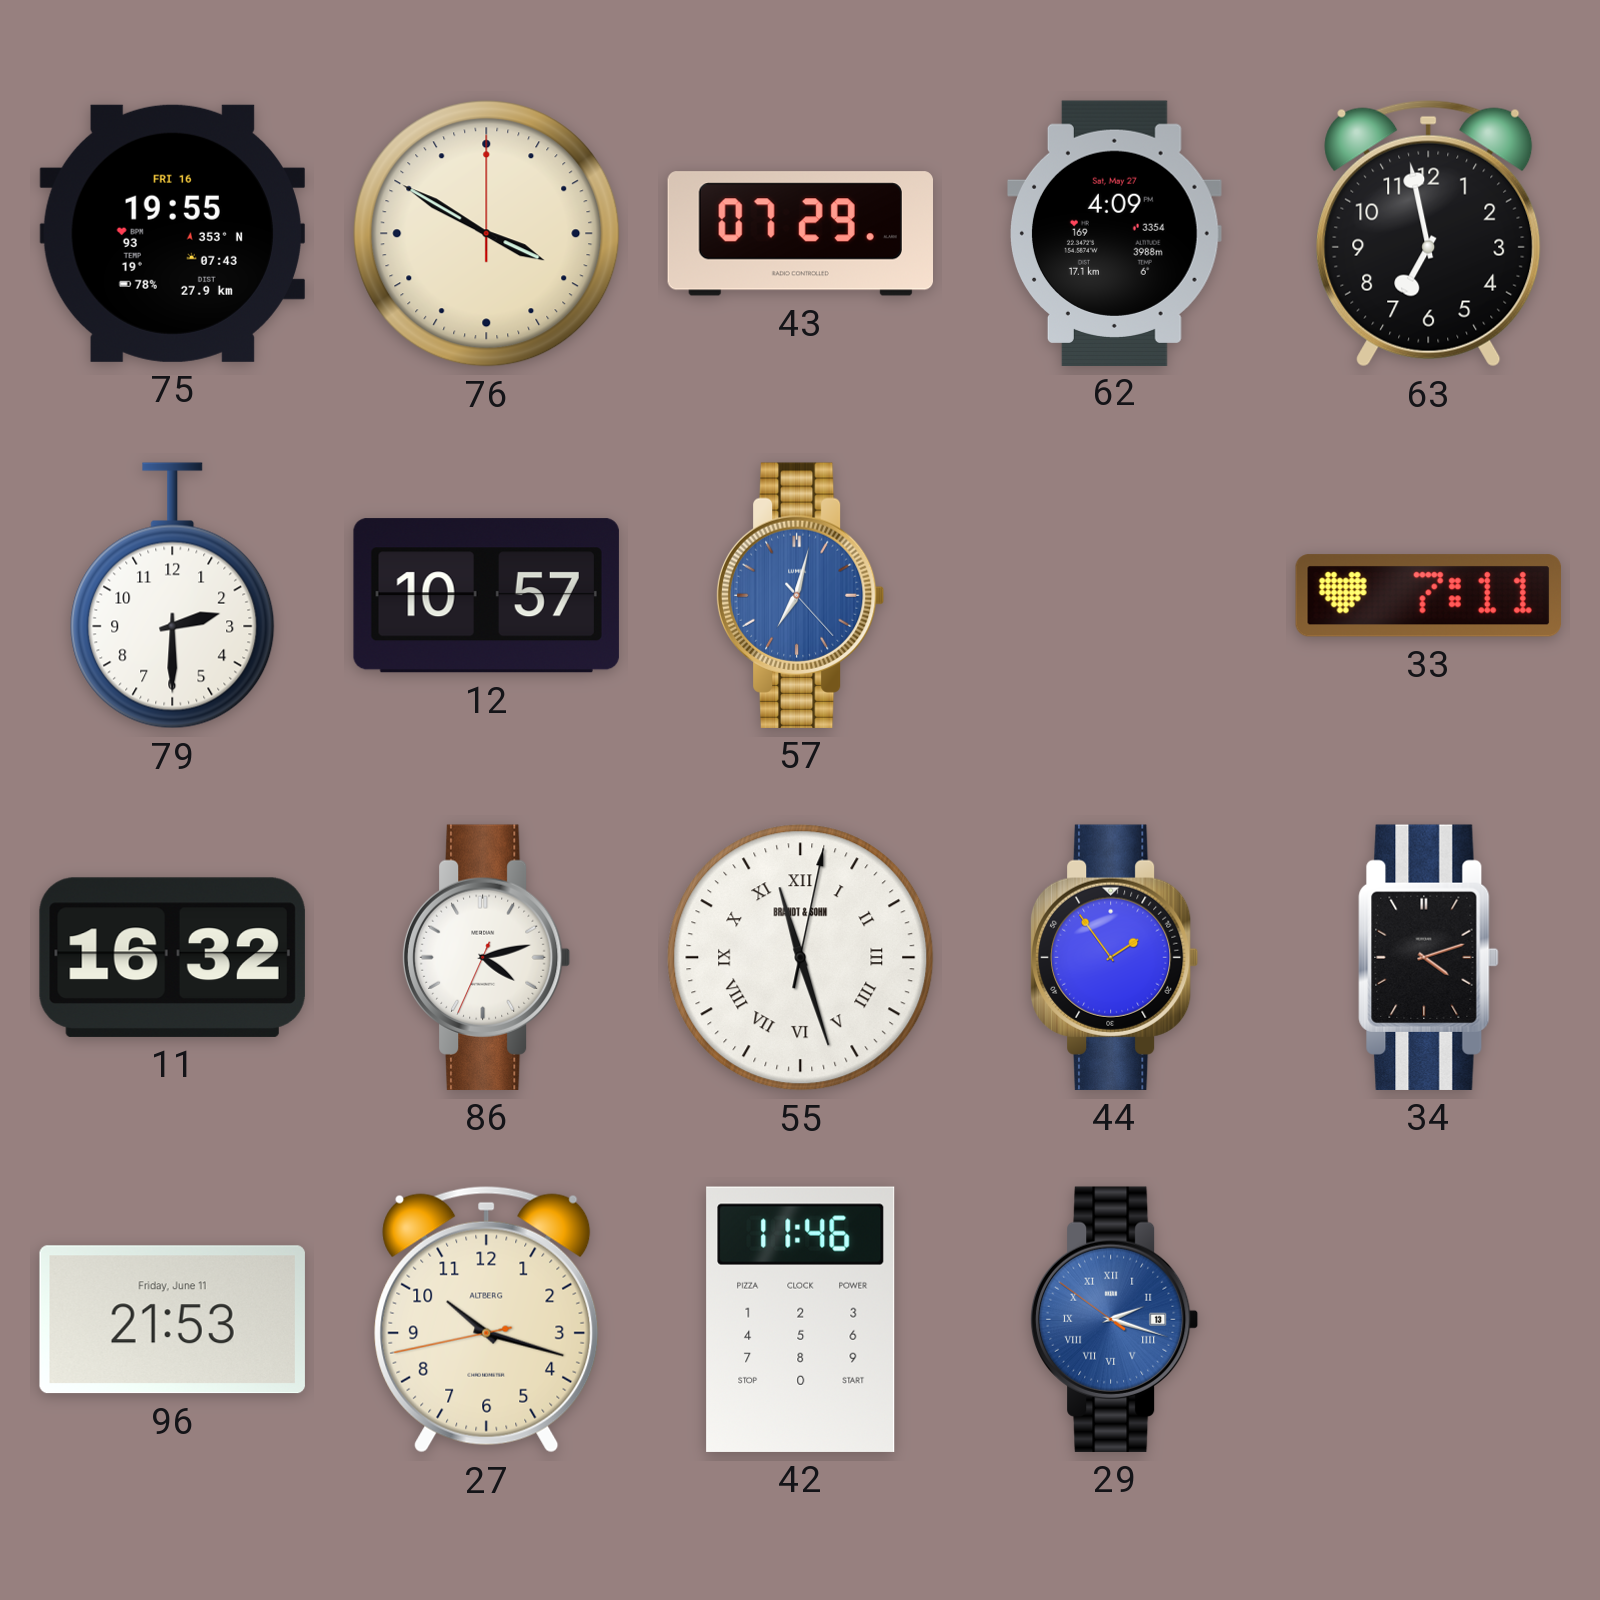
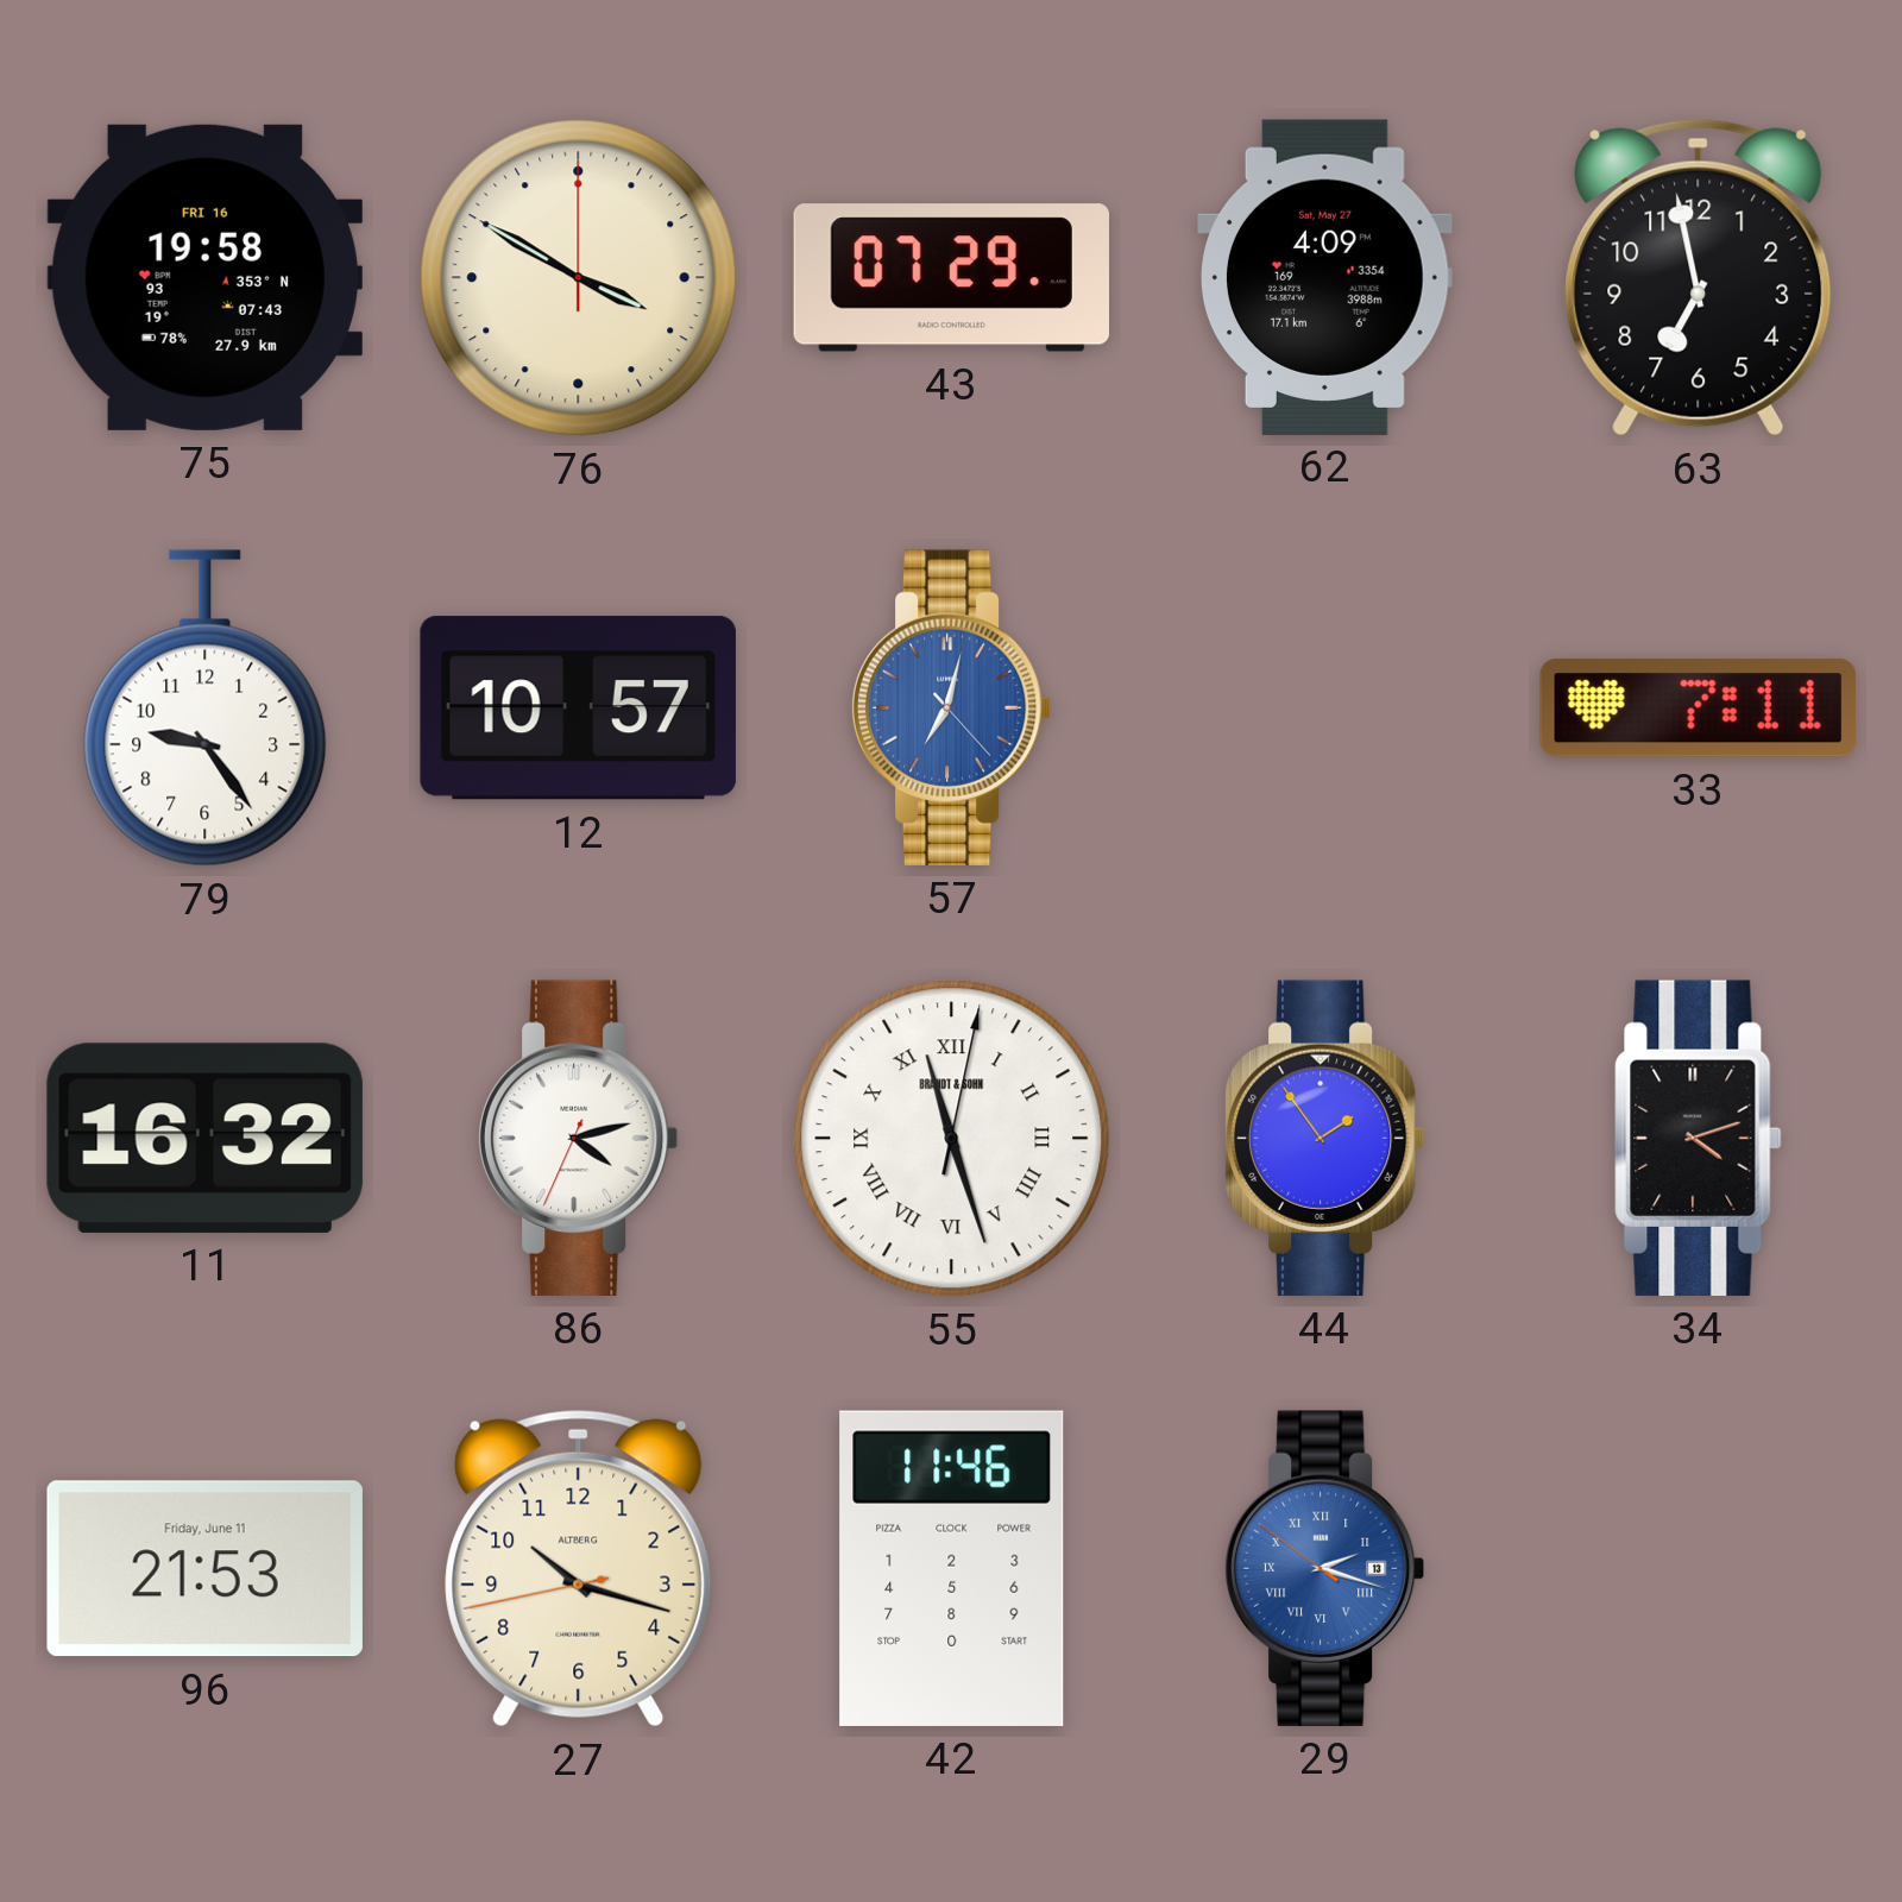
75: 19:55 -> 19:58 (204, 277)
79: 2:30 -> 9:24 (206, 708)
